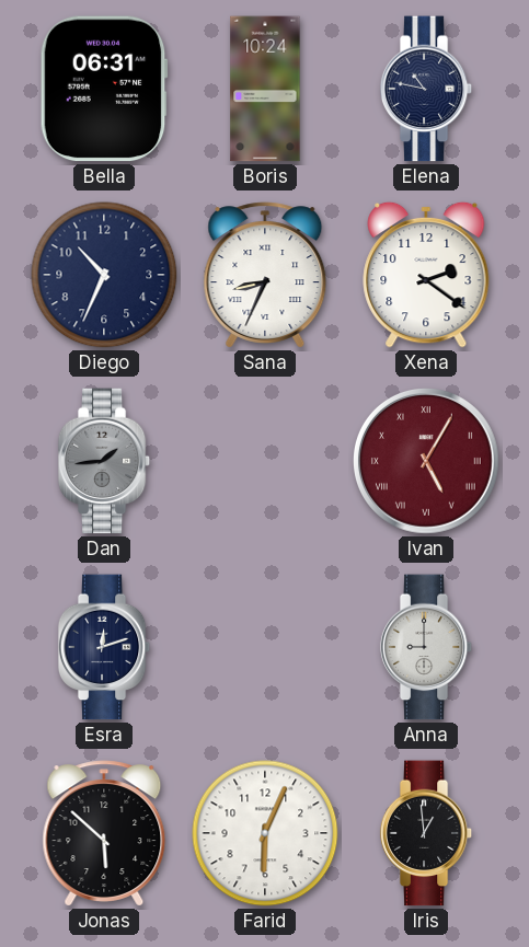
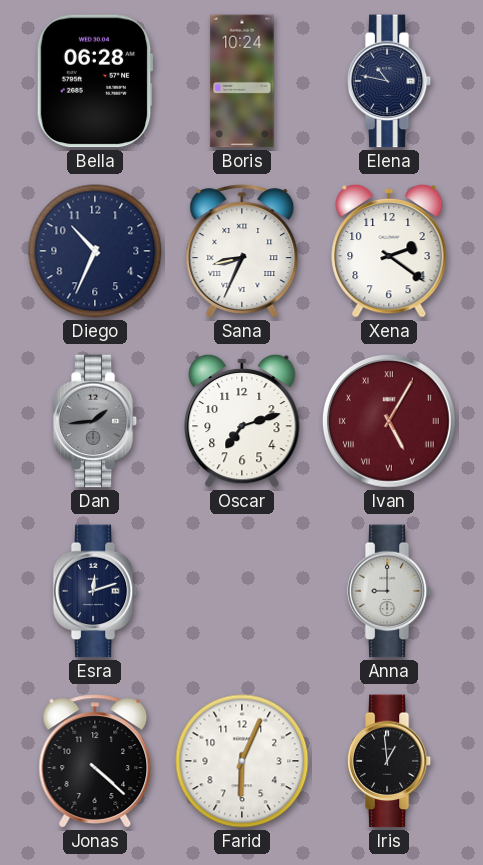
Bella: 06:31 -> 06:28 (95, 81)
Oscar: none -> 7:12 (242, 421)
Jonas: 5:52 -> 4:22 (95, 761)
